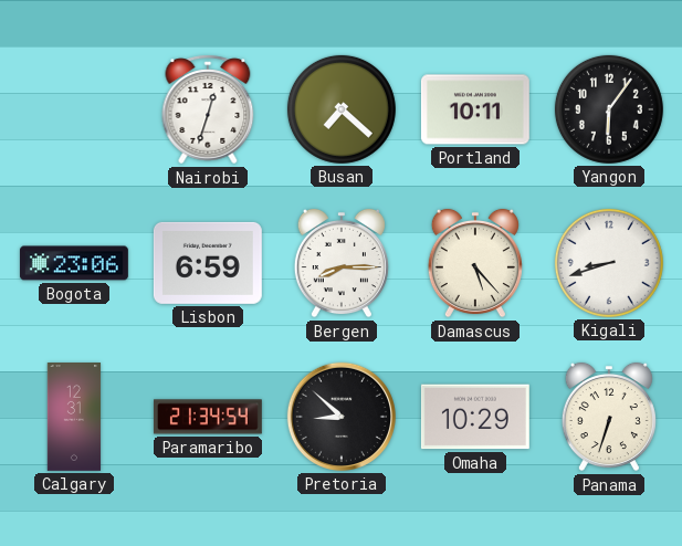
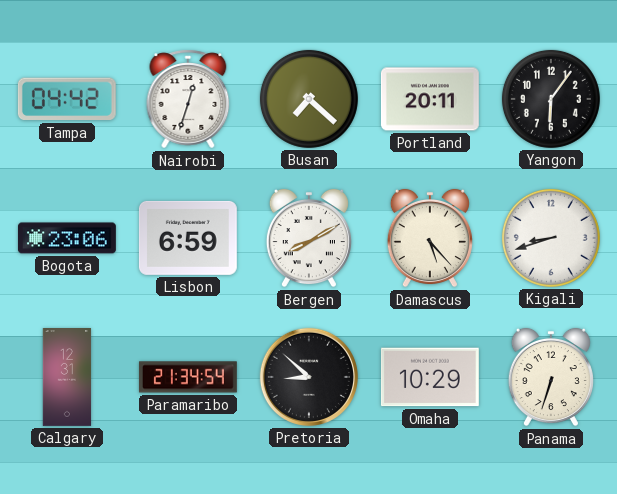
Tampa: none -> 04:42 (67, 99)
Portland: 10:11 -> 20:11 (430, 99)
Bergen: 8:15 -> 8:10 (309, 238)
